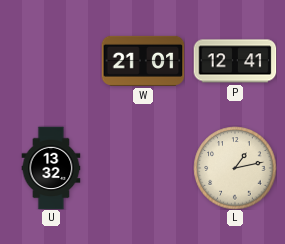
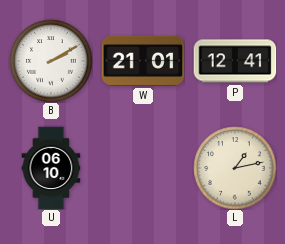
B: none -> 2:10 (51, 61)
U: 13:32 -> 06:10 (51, 168)
